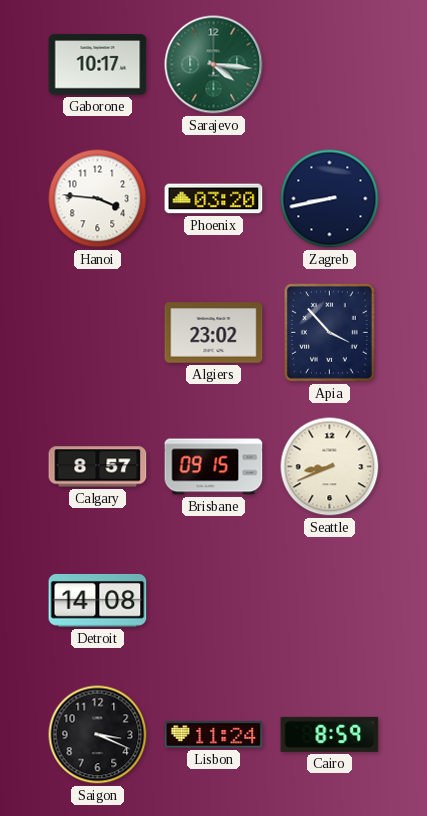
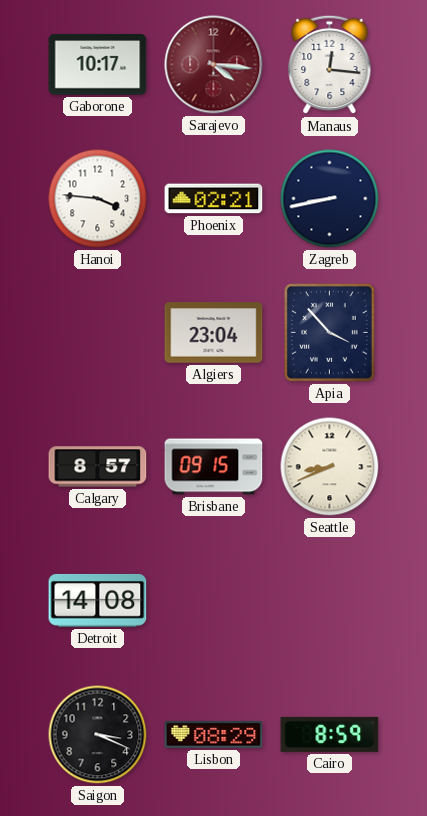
Sarajevo dial: green -> burgundy (214, 65)
Manaus: none -> 12:16 (330, 65)
Phoenix: 03:20 -> 02:21 (214, 199)
Algiers: 23:02 -> 23:04 (214, 333)
Lisbon: 11:24 -> 08:29 (214, 735)
